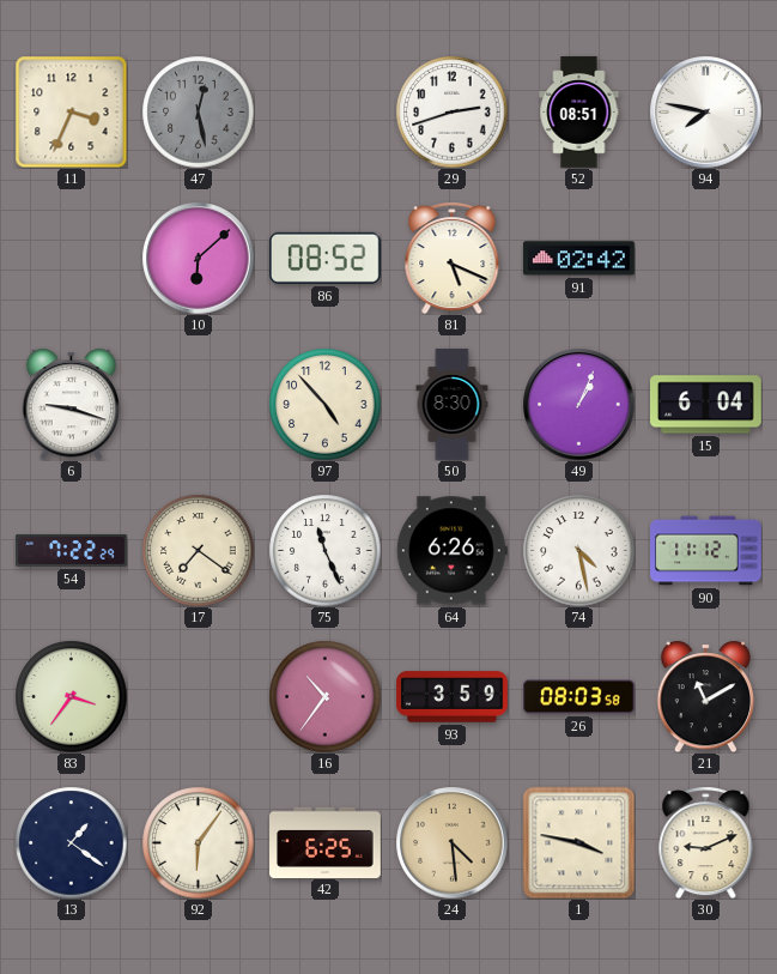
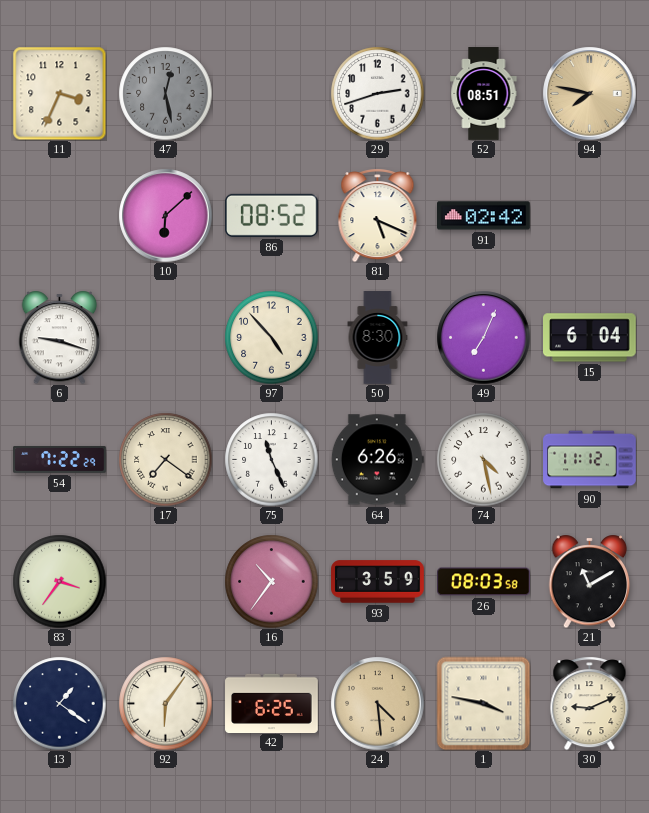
94 dial: white -> champagne (589, 93)
49: 1:04 -> 7:04 (483, 337)
